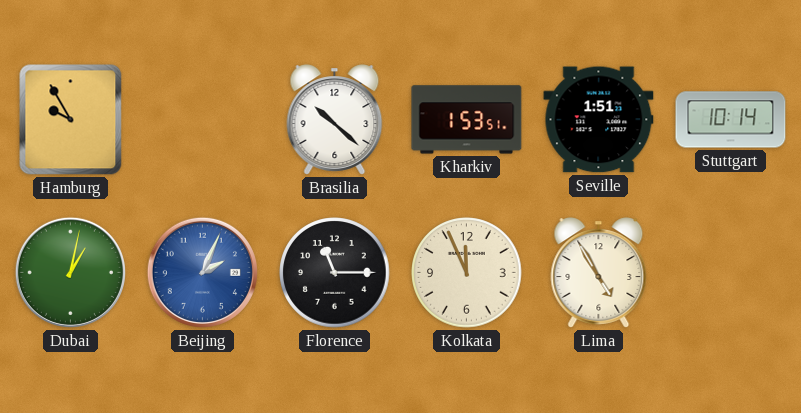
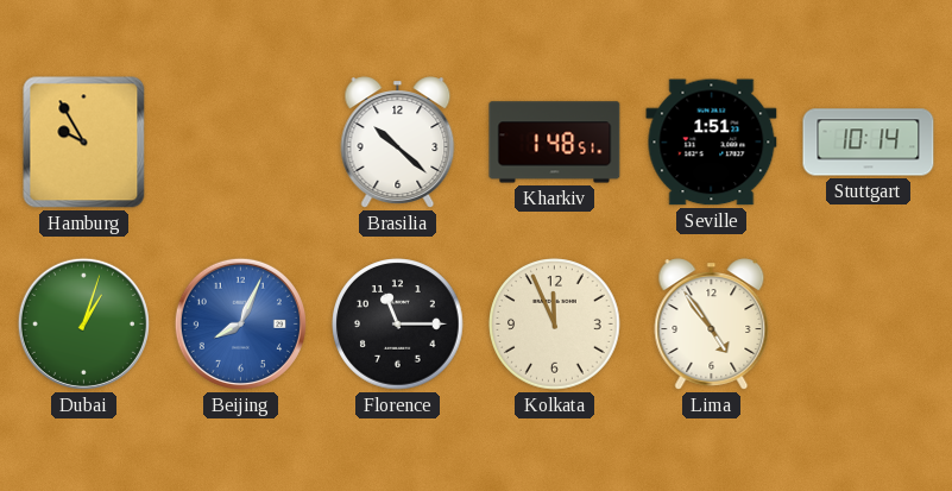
Kharkiv: 1:53 -> 1:48 (555, 143)
Dubai: 1:02 -> 1:03 (83, 323)
Beijing: 2:04 -> 8:04 (240, 323)
Lima: 4:55 -> 4:54 (712, 325)
